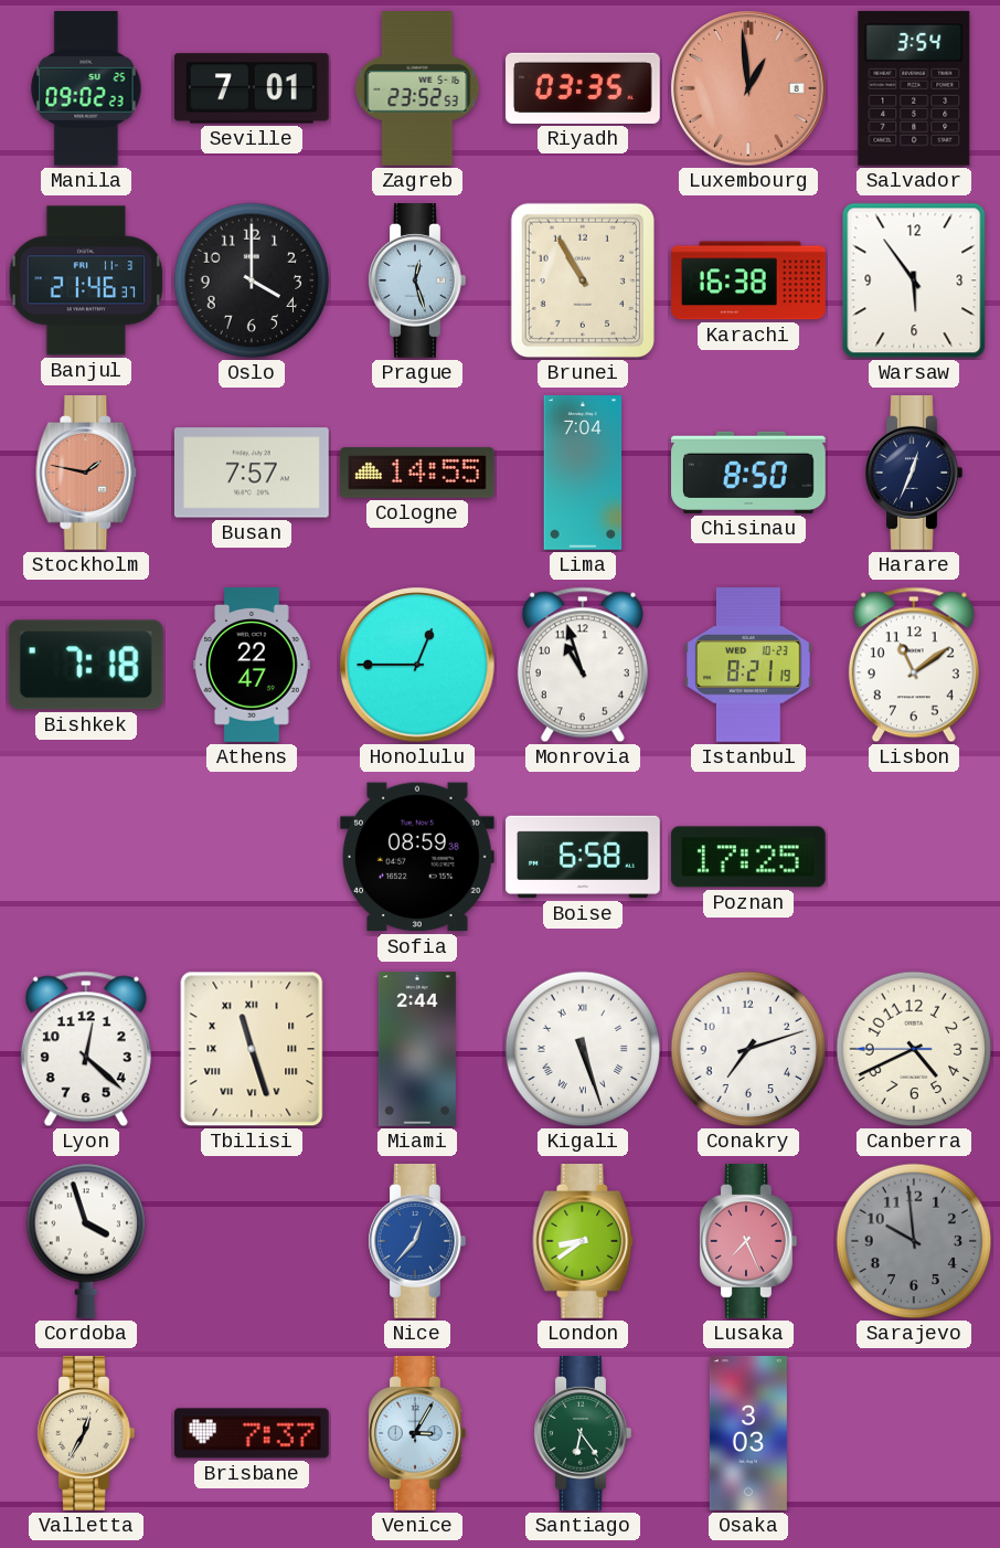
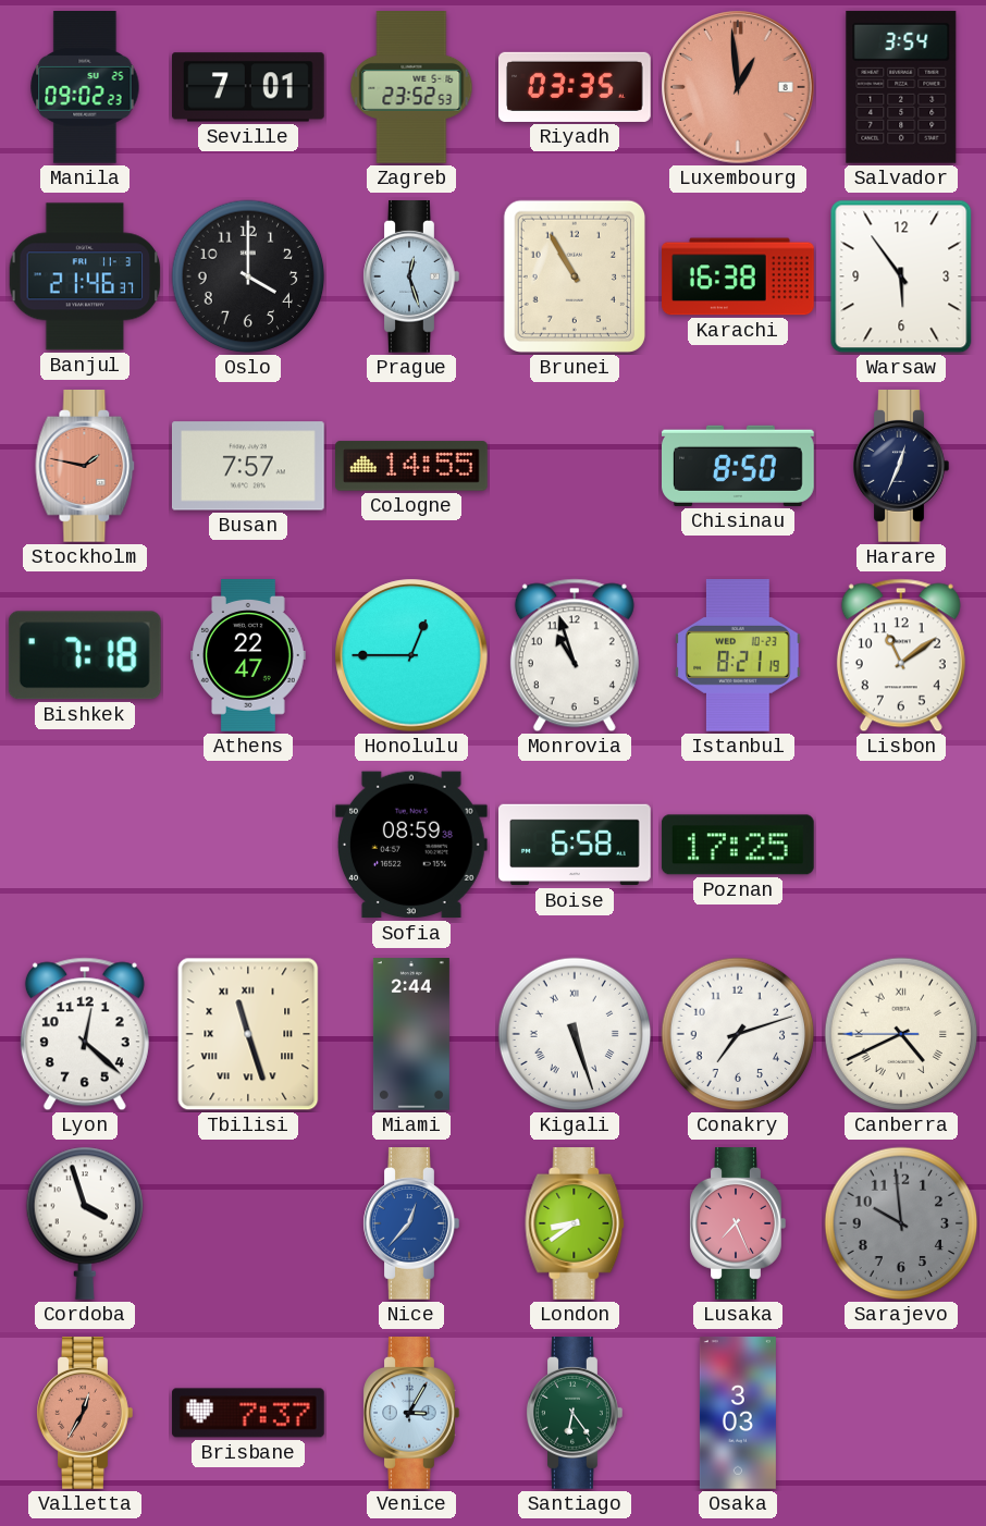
Lima: 7:04 -> none (583, 473)
Canberra numerals: Arabic -> Roman (901, 1034)
Valletta dial: cream -> salmon (85, 1414)
